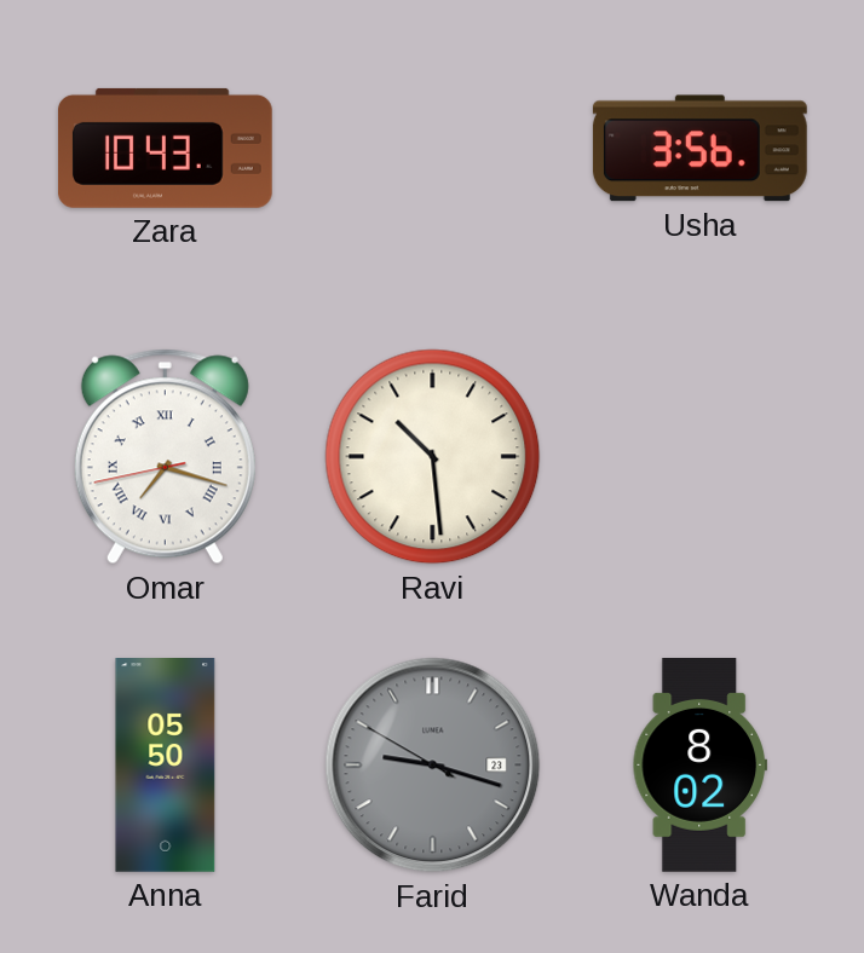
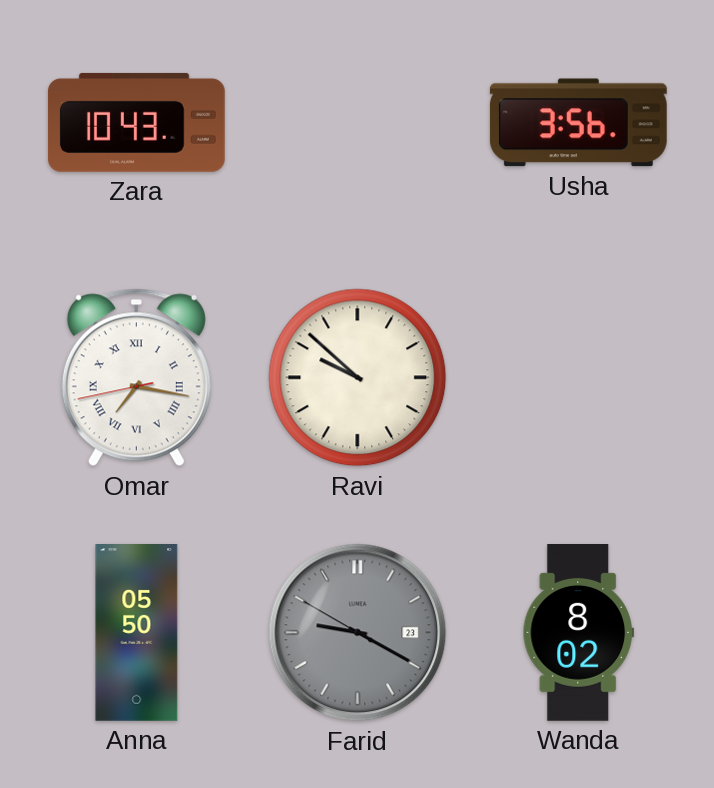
Omar: 7:17 -> 7:16 (136, 378)
Ravi: 10:29 -> 9:52 (358, 378)
Farid: 9:17 -> 9:19 (358, 633)
